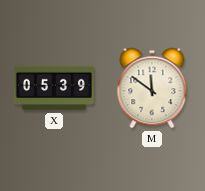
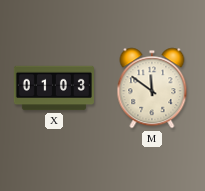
X: 05:39 -> 01:03 (54, 88)
